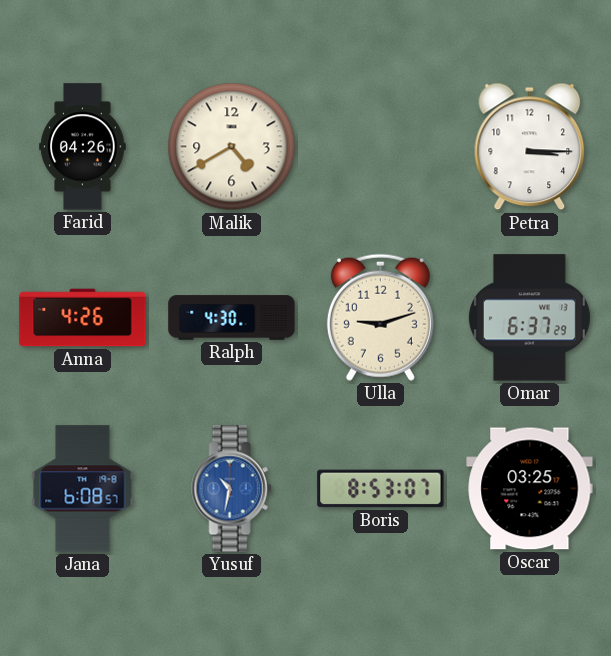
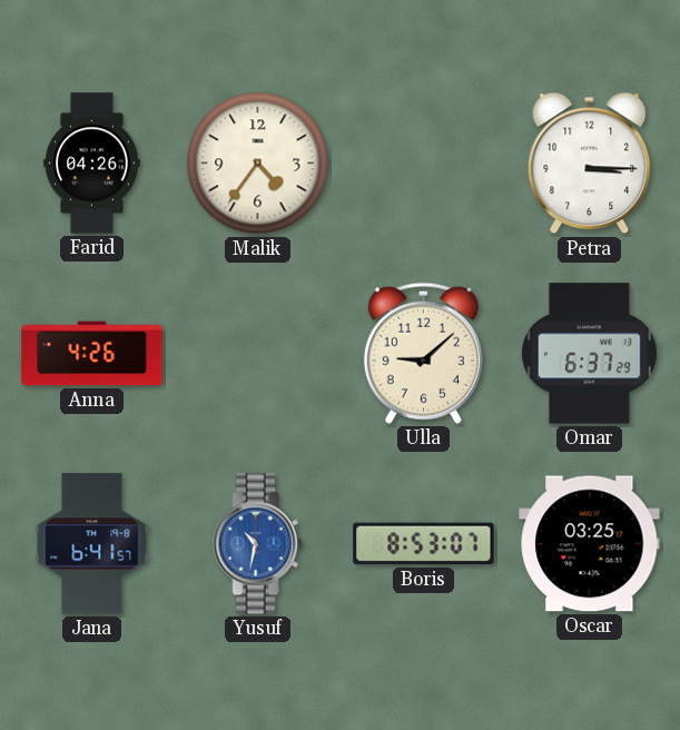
Malik: 4:40 -> 4:36 (258, 164)
Ralph: 4:30 -> none (232, 318)
Ulla: 9:12 -> 9:08 (423, 353)
Jana: 6:08 -> 6:41 (92, 544)
